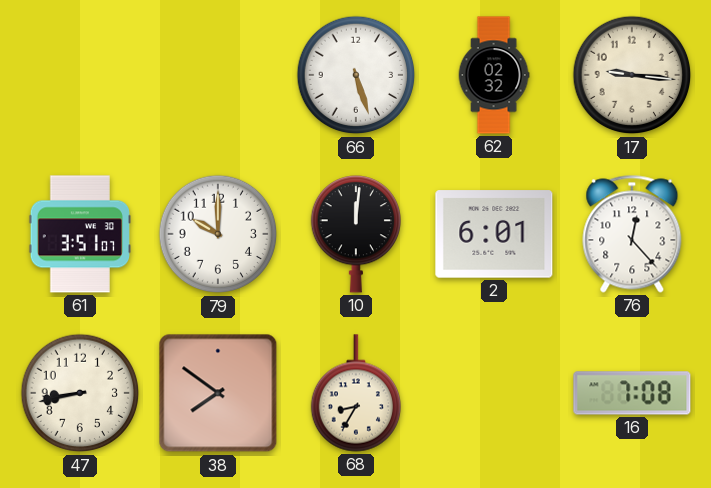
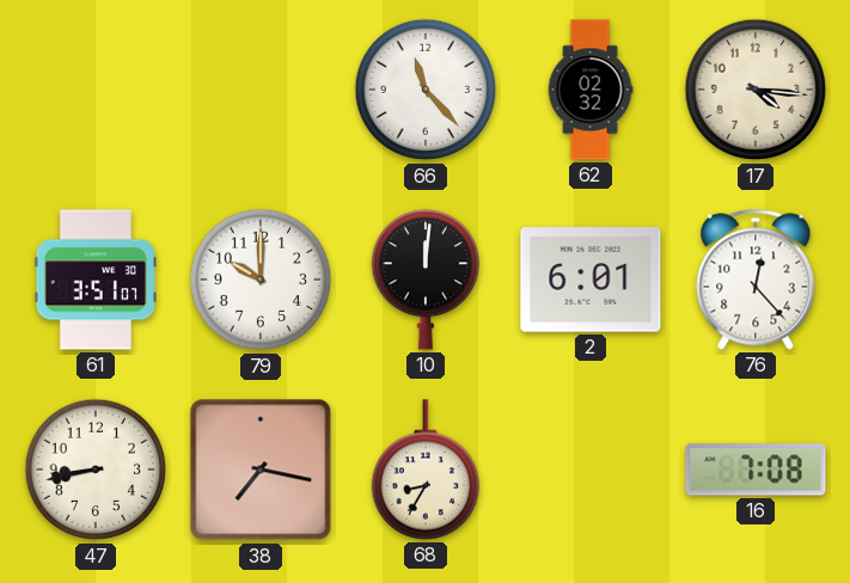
66: 5:27 -> 11:23 (426, 90)
17: 9:16 -> 4:16 (756, 90)
38: 7:51 -> 7:17 (261, 470)
